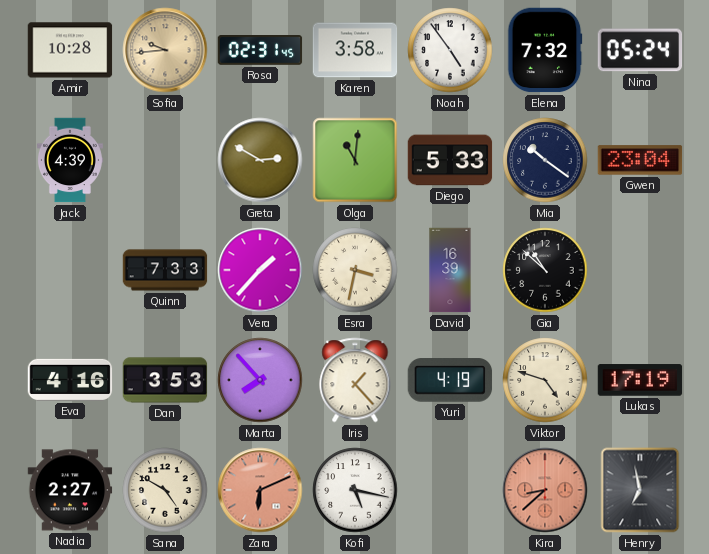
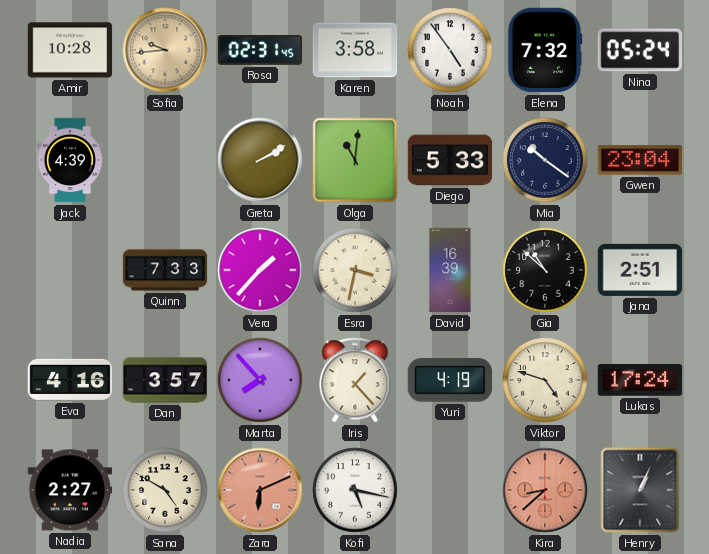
Greta: 2:50 -> 2:10 (260, 160)
Jana: none -> 2:51 (640, 270)
Dan: 3:53 -> 3:57 (165, 380)
Lukas: 17:19 -> 17:24 (640, 380)
Henry: 6:58 -> 1:04 (640, 490)
